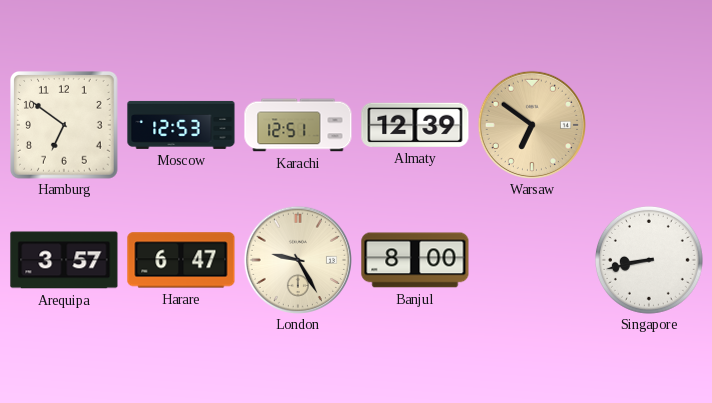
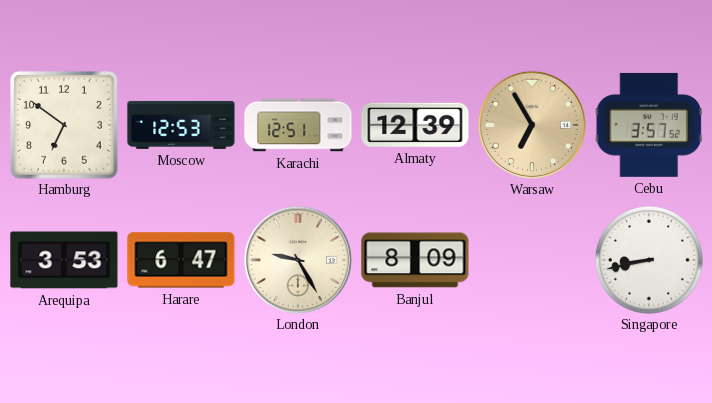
Warsaw: 6:51 -> 6:55 (531, 124)
Cebu: none -> 3:57 (649, 125)
Arequipa: 3:57 -> 3:53 (64, 260)
Banjul: 8:00 -> 8:09 (415, 260)
